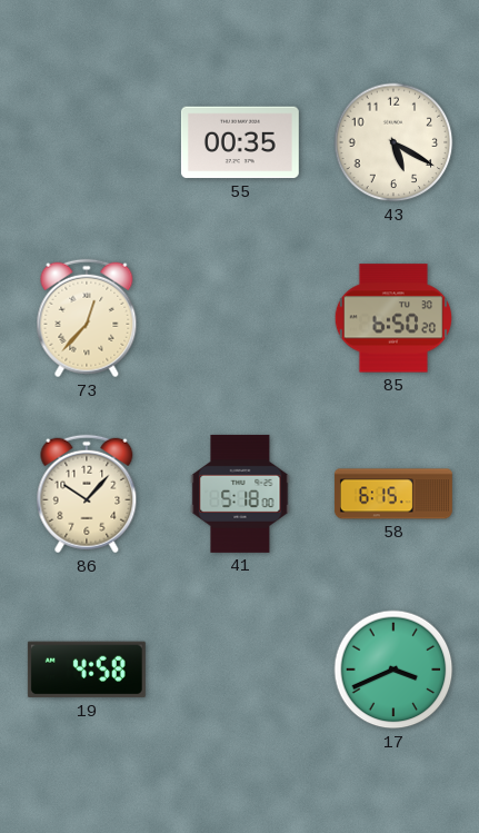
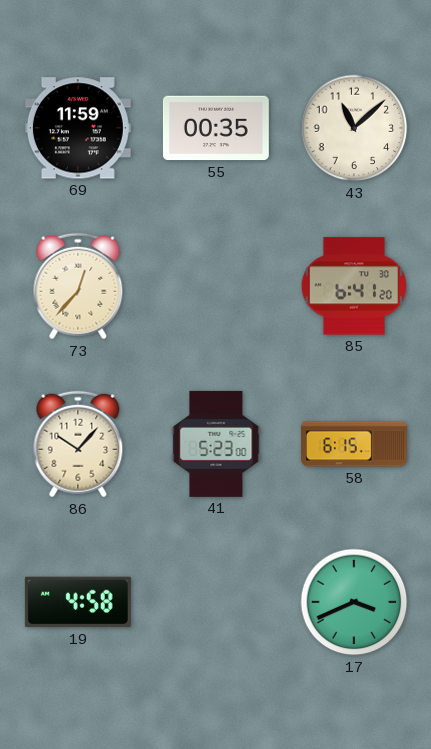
69: none -> 11:59 (78, 128)
43: 5:20 -> 11:08 (354, 128)
85: 6:50 -> 6:41 (353, 286)
41: 5:18 -> 5:23 (216, 444)
